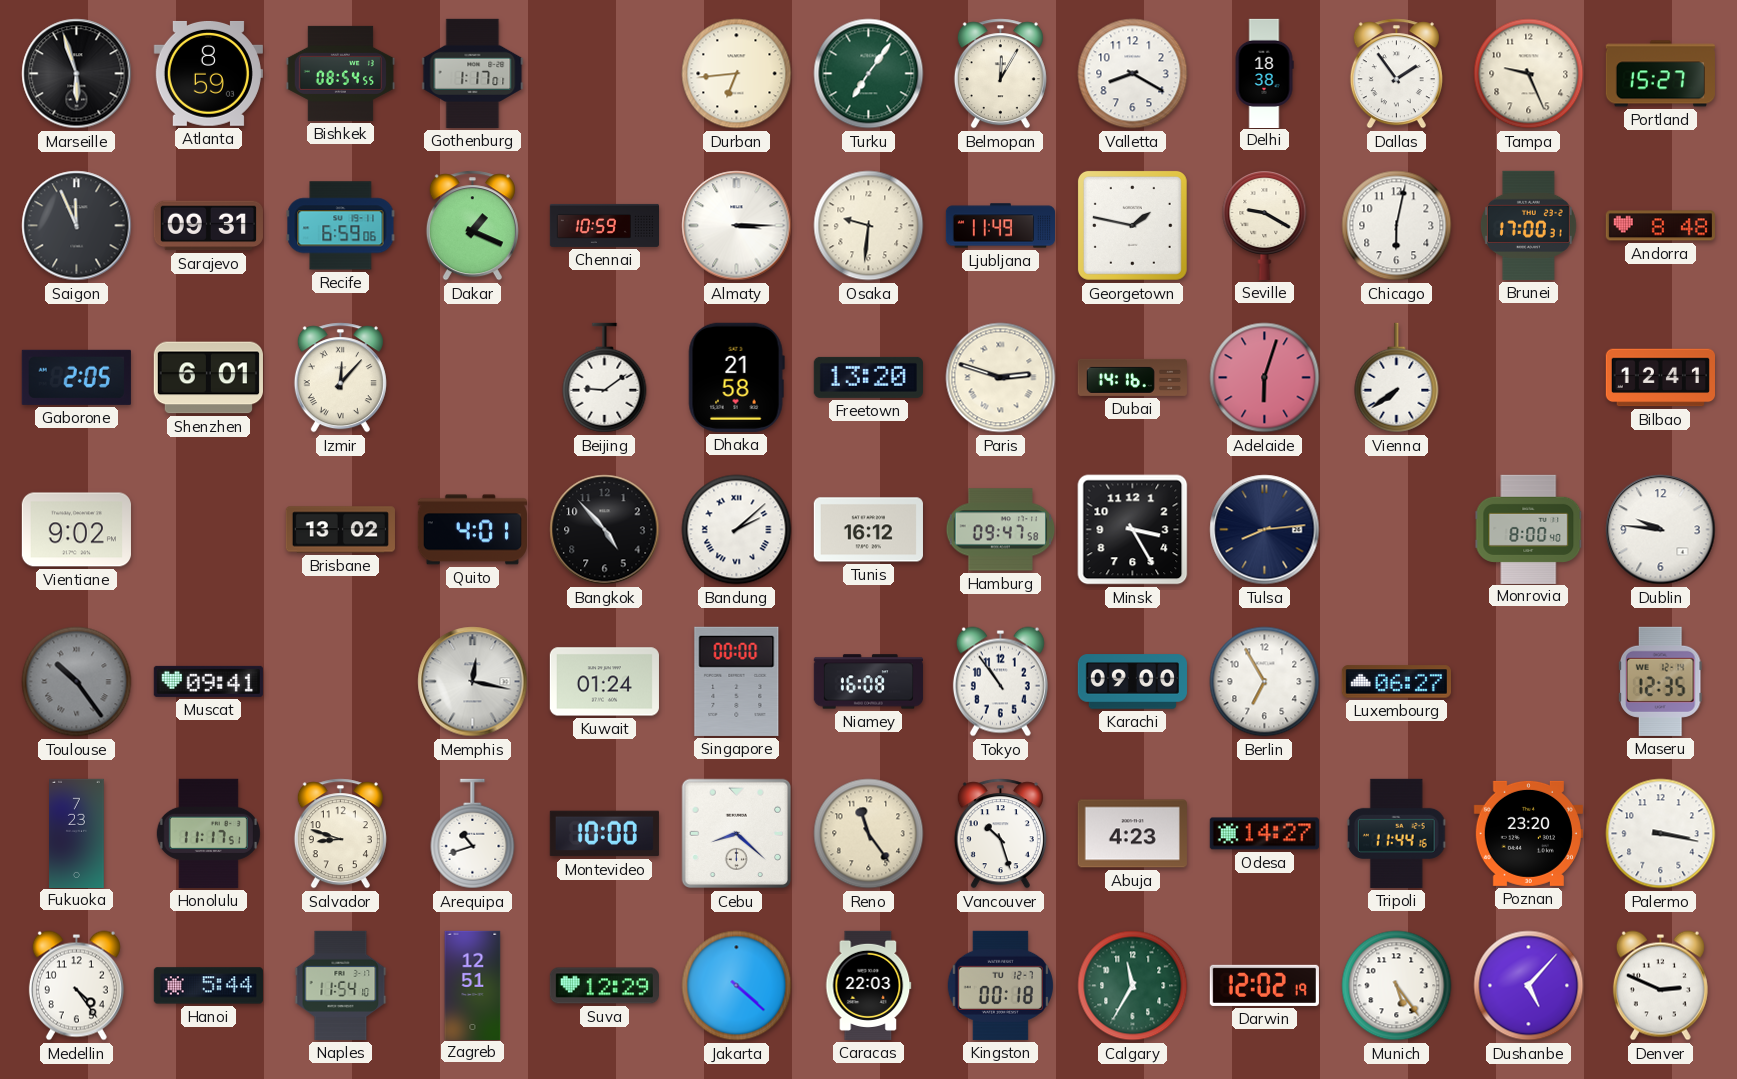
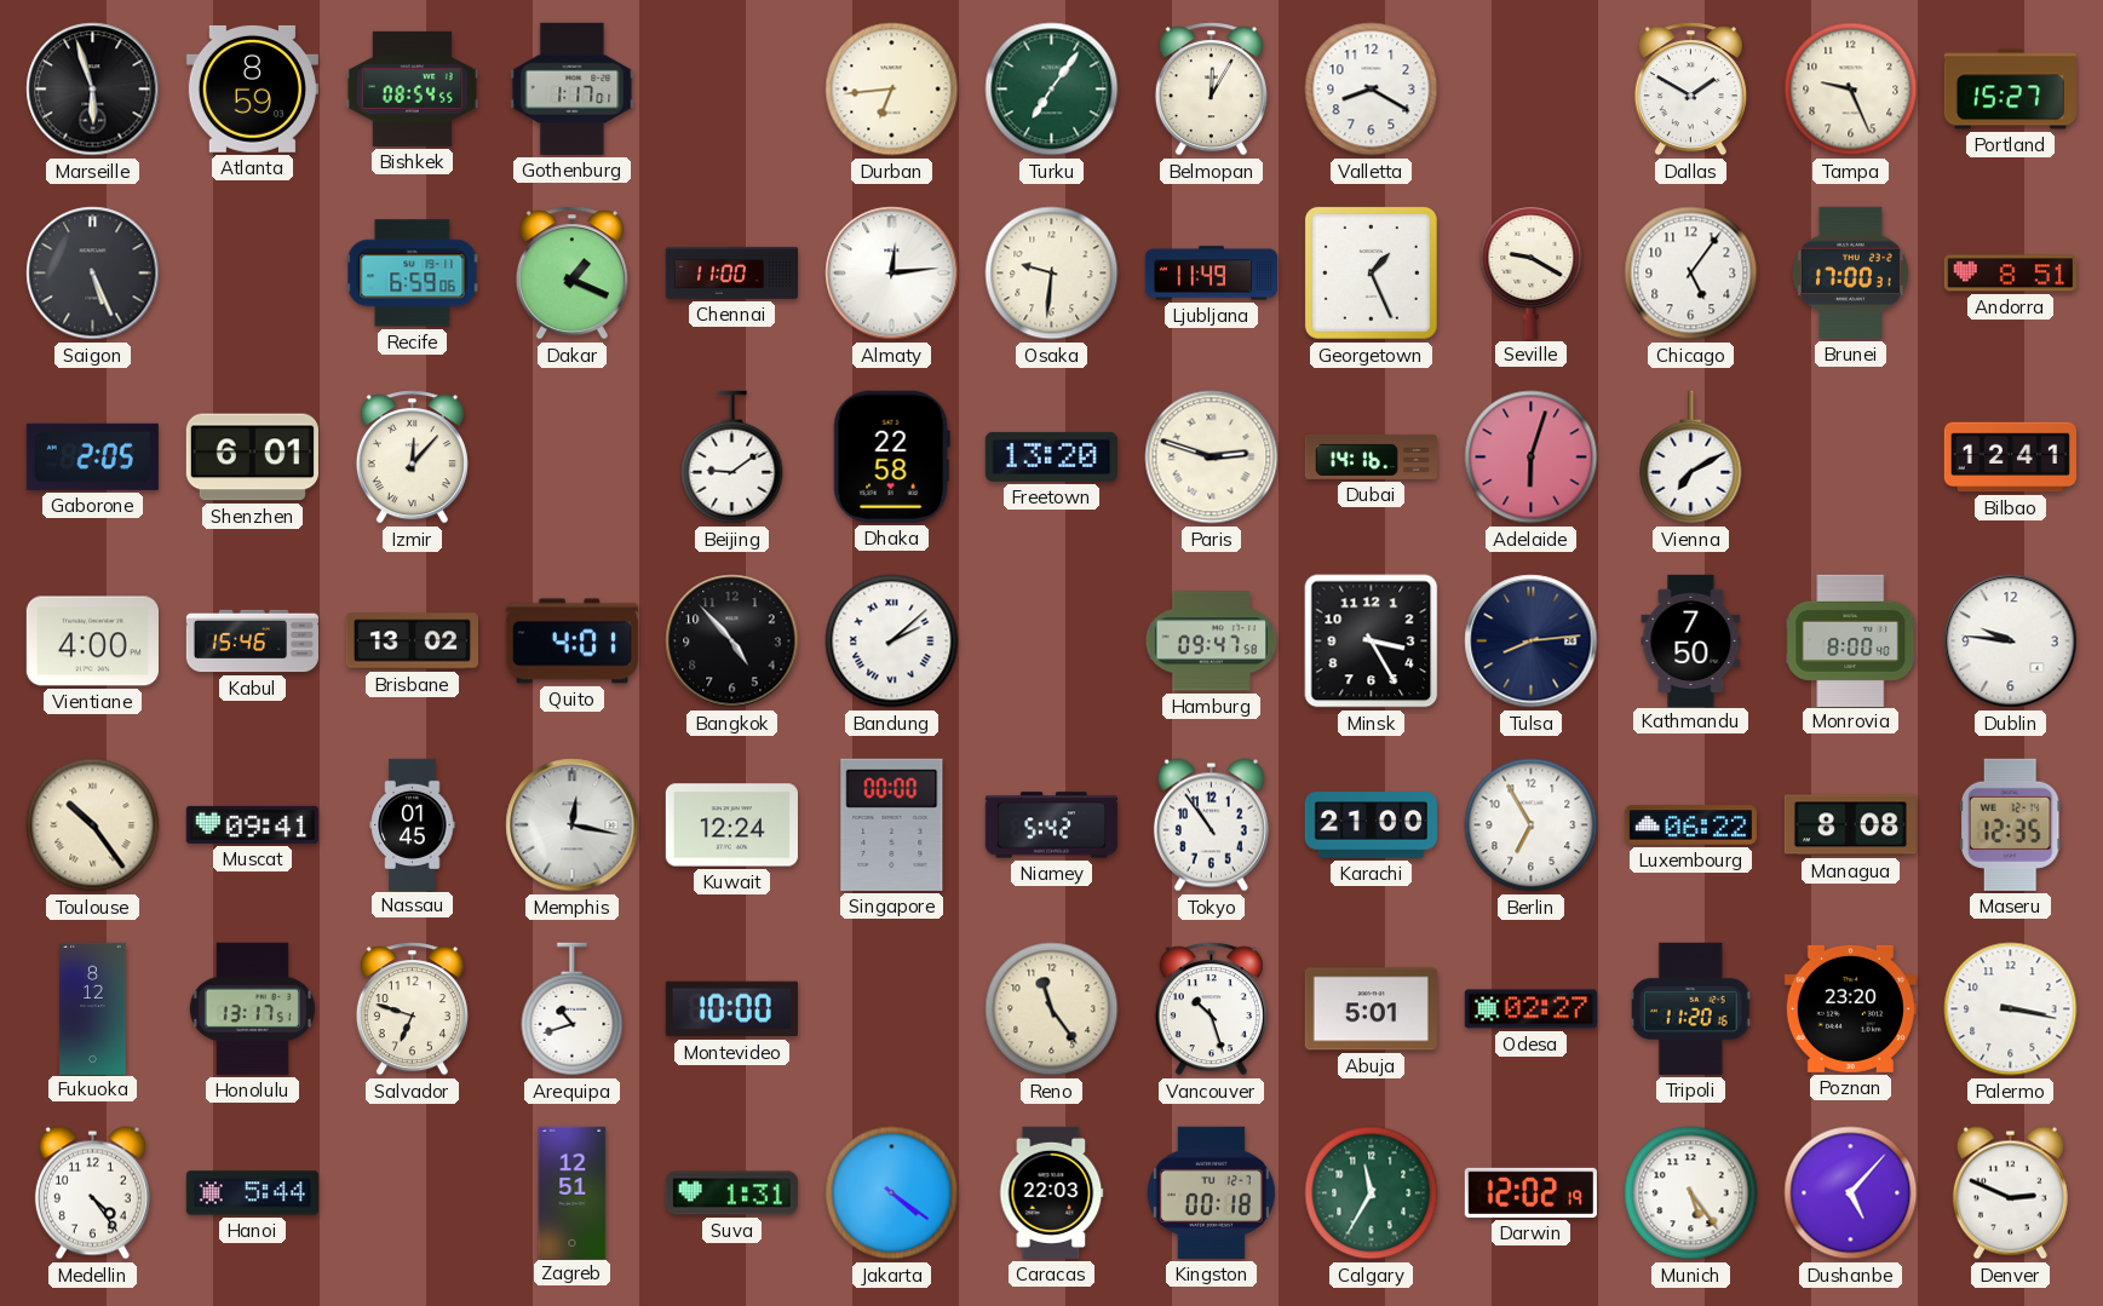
Delhi: 18:38 -> none (1264, 73)
Dallas: 1:54 -> 1:50 (1690, 90)
Saigon: 11:56 -> 5:26 (93, 274)
Sarajevo: 09:31 -> none (208, 226)
Chennai: 10:59 -> 11:00 (731, 272)
Almaty: 3:15 -> 12:14 (892, 274)
Georgetown: 1:47 -> 1:26 (1371, 272)
Chicago: 6:02 -> 5:06 (1691, 274)
Andorra: 8:48 -> 8:51 (2010, 274)
Dhaka: 21:58 -> 22:58 (891, 456)
Vienna: 7:39 -> 7:10 (1691, 458)
Vientiane: 9:02 -> 4:00 (92, 642)
Kabul: none -> 15:46 (252, 642)
Tunis: 16:12 -> none (868, 530)
Kathmandu: none -> 7:50 (1691, 640)
Toulouse dial: grey -> cream (93, 825)
Nassau: none -> 01:45 (413, 824)
Kuwait: 01:24 -> 12:24 (731, 825)
Niamey: 16:08 -> 5:42 (1051, 825)
Karachi: 09:00 -> 21:00 (1371, 825)
Luxembourg: 06:27 -> 06:22 (1690, 825)
Managua: none -> 8:08 (1850, 825)
Fukuoka: 7:23 -> 8:12 (93, 1008)
Honolulu: 11:17 -> 13:17 (252, 1008)
Salvador: 8:48 -> 6:48 (412, 1009)
Cebu: 8:22 -> none (737, 834)
Abuja: 4:23 -> 5:01 (1371, 1009)
Odesa: 14:27 -> 02:27 (1530, 1009)
Tripoli: 11:44 -> 11:20 (1690, 1008)
Naples: 11:54 -> none (341, 985)
Suva: 12:29 -> 1:31 (731, 1193)
Jakarta: 4:22 -> 4:21 (892, 1193)
